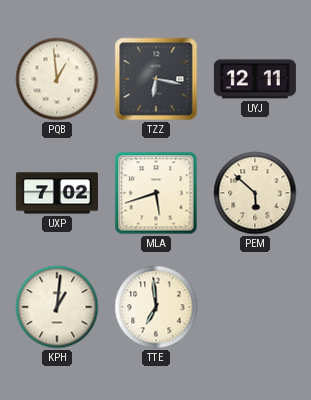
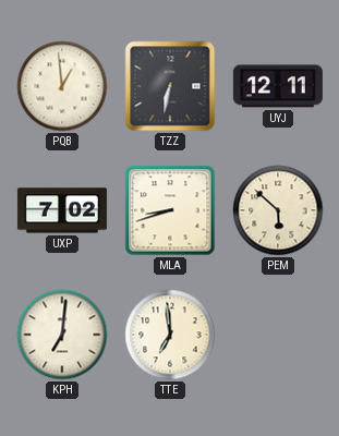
TZZ: 6:17 -> 6:32 (170, 86)
MLA: 5:42 -> 8:42 (170, 210)
KPH: 1:01 -> 7:01 (62, 335)
